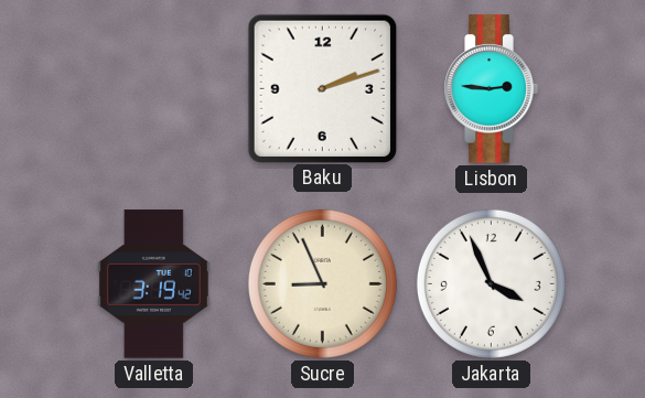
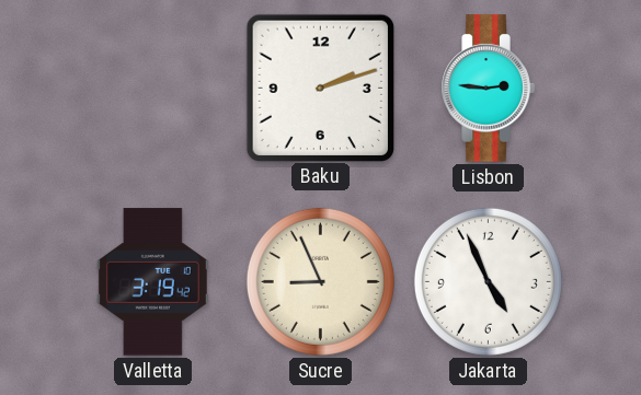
Jakarta: 3:56 -> 4:56 (488, 281)
